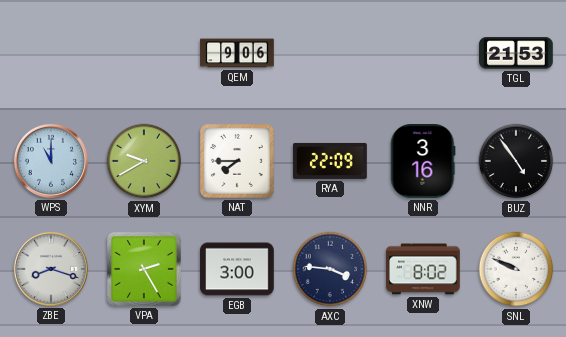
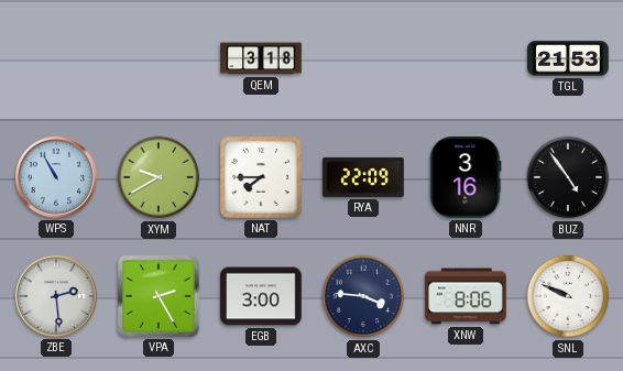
QEM: 9:06 -> 3:18 (261, 58)
WPS: 11:00 -> 10:55 (56, 177)
ZBE: 8:18 -> 2:29 (56, 296)
XNW: 8:02 -> 8:06 (466, 296)
